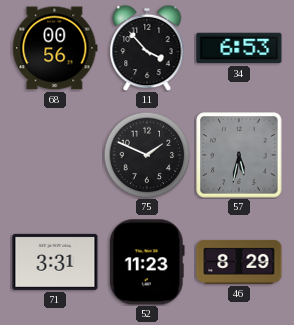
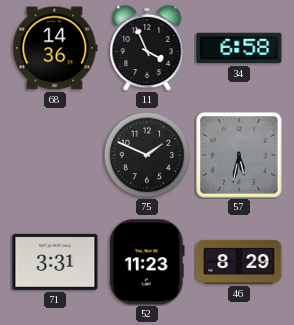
68: 00:56 -> 14:36 (55, 48)
11: 3:53 -> 3:56 (147, 48)
34: 6:53 -> 6:58 (239, 48)
